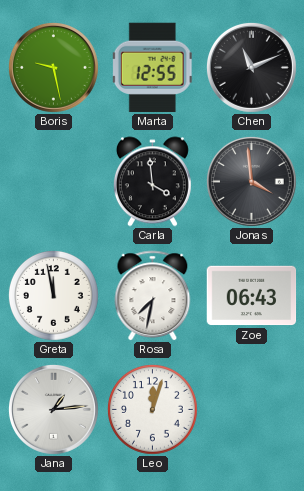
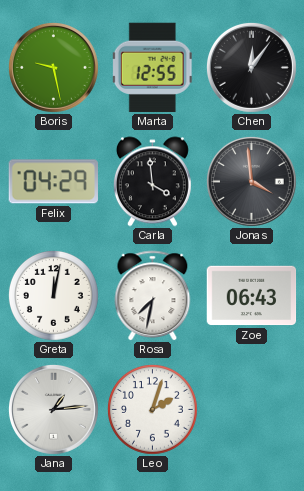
Chen: 11:11 -> 12:06 (251, 67)
Felix: none -> 04:29 (53, 182)
Greta: 11:58 -> 12:02 (53, 295)
Leo: 12:03 -> 2:03 (152, 409)
